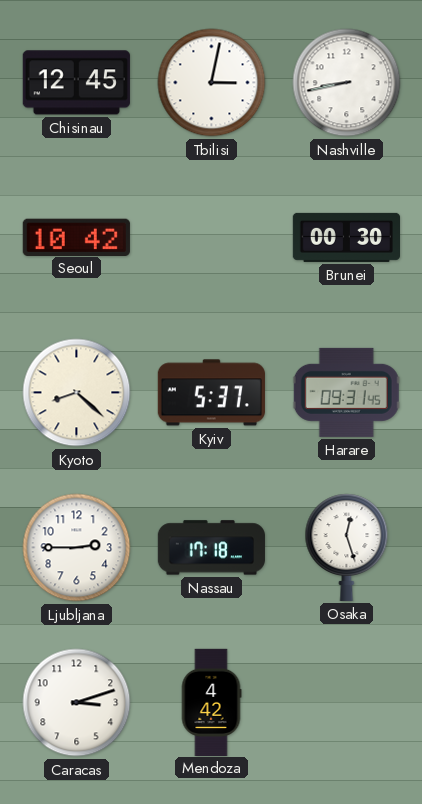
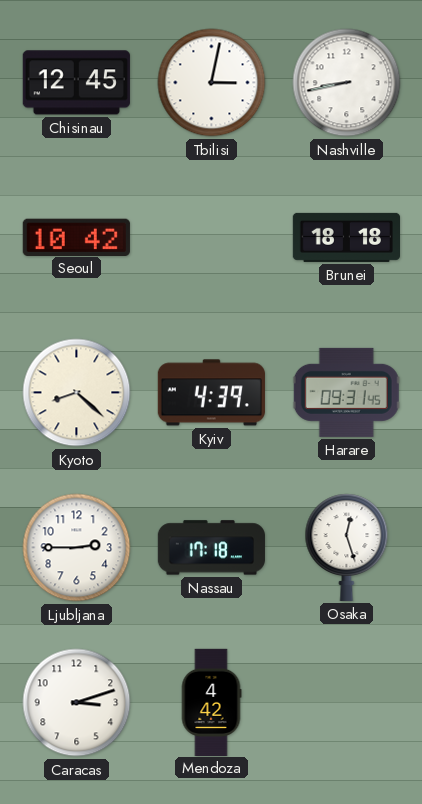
Brunei: 00:30 -> 18:18 (346, 237)
Kyiv: 5:37 -> 4:39 (211, 393)
